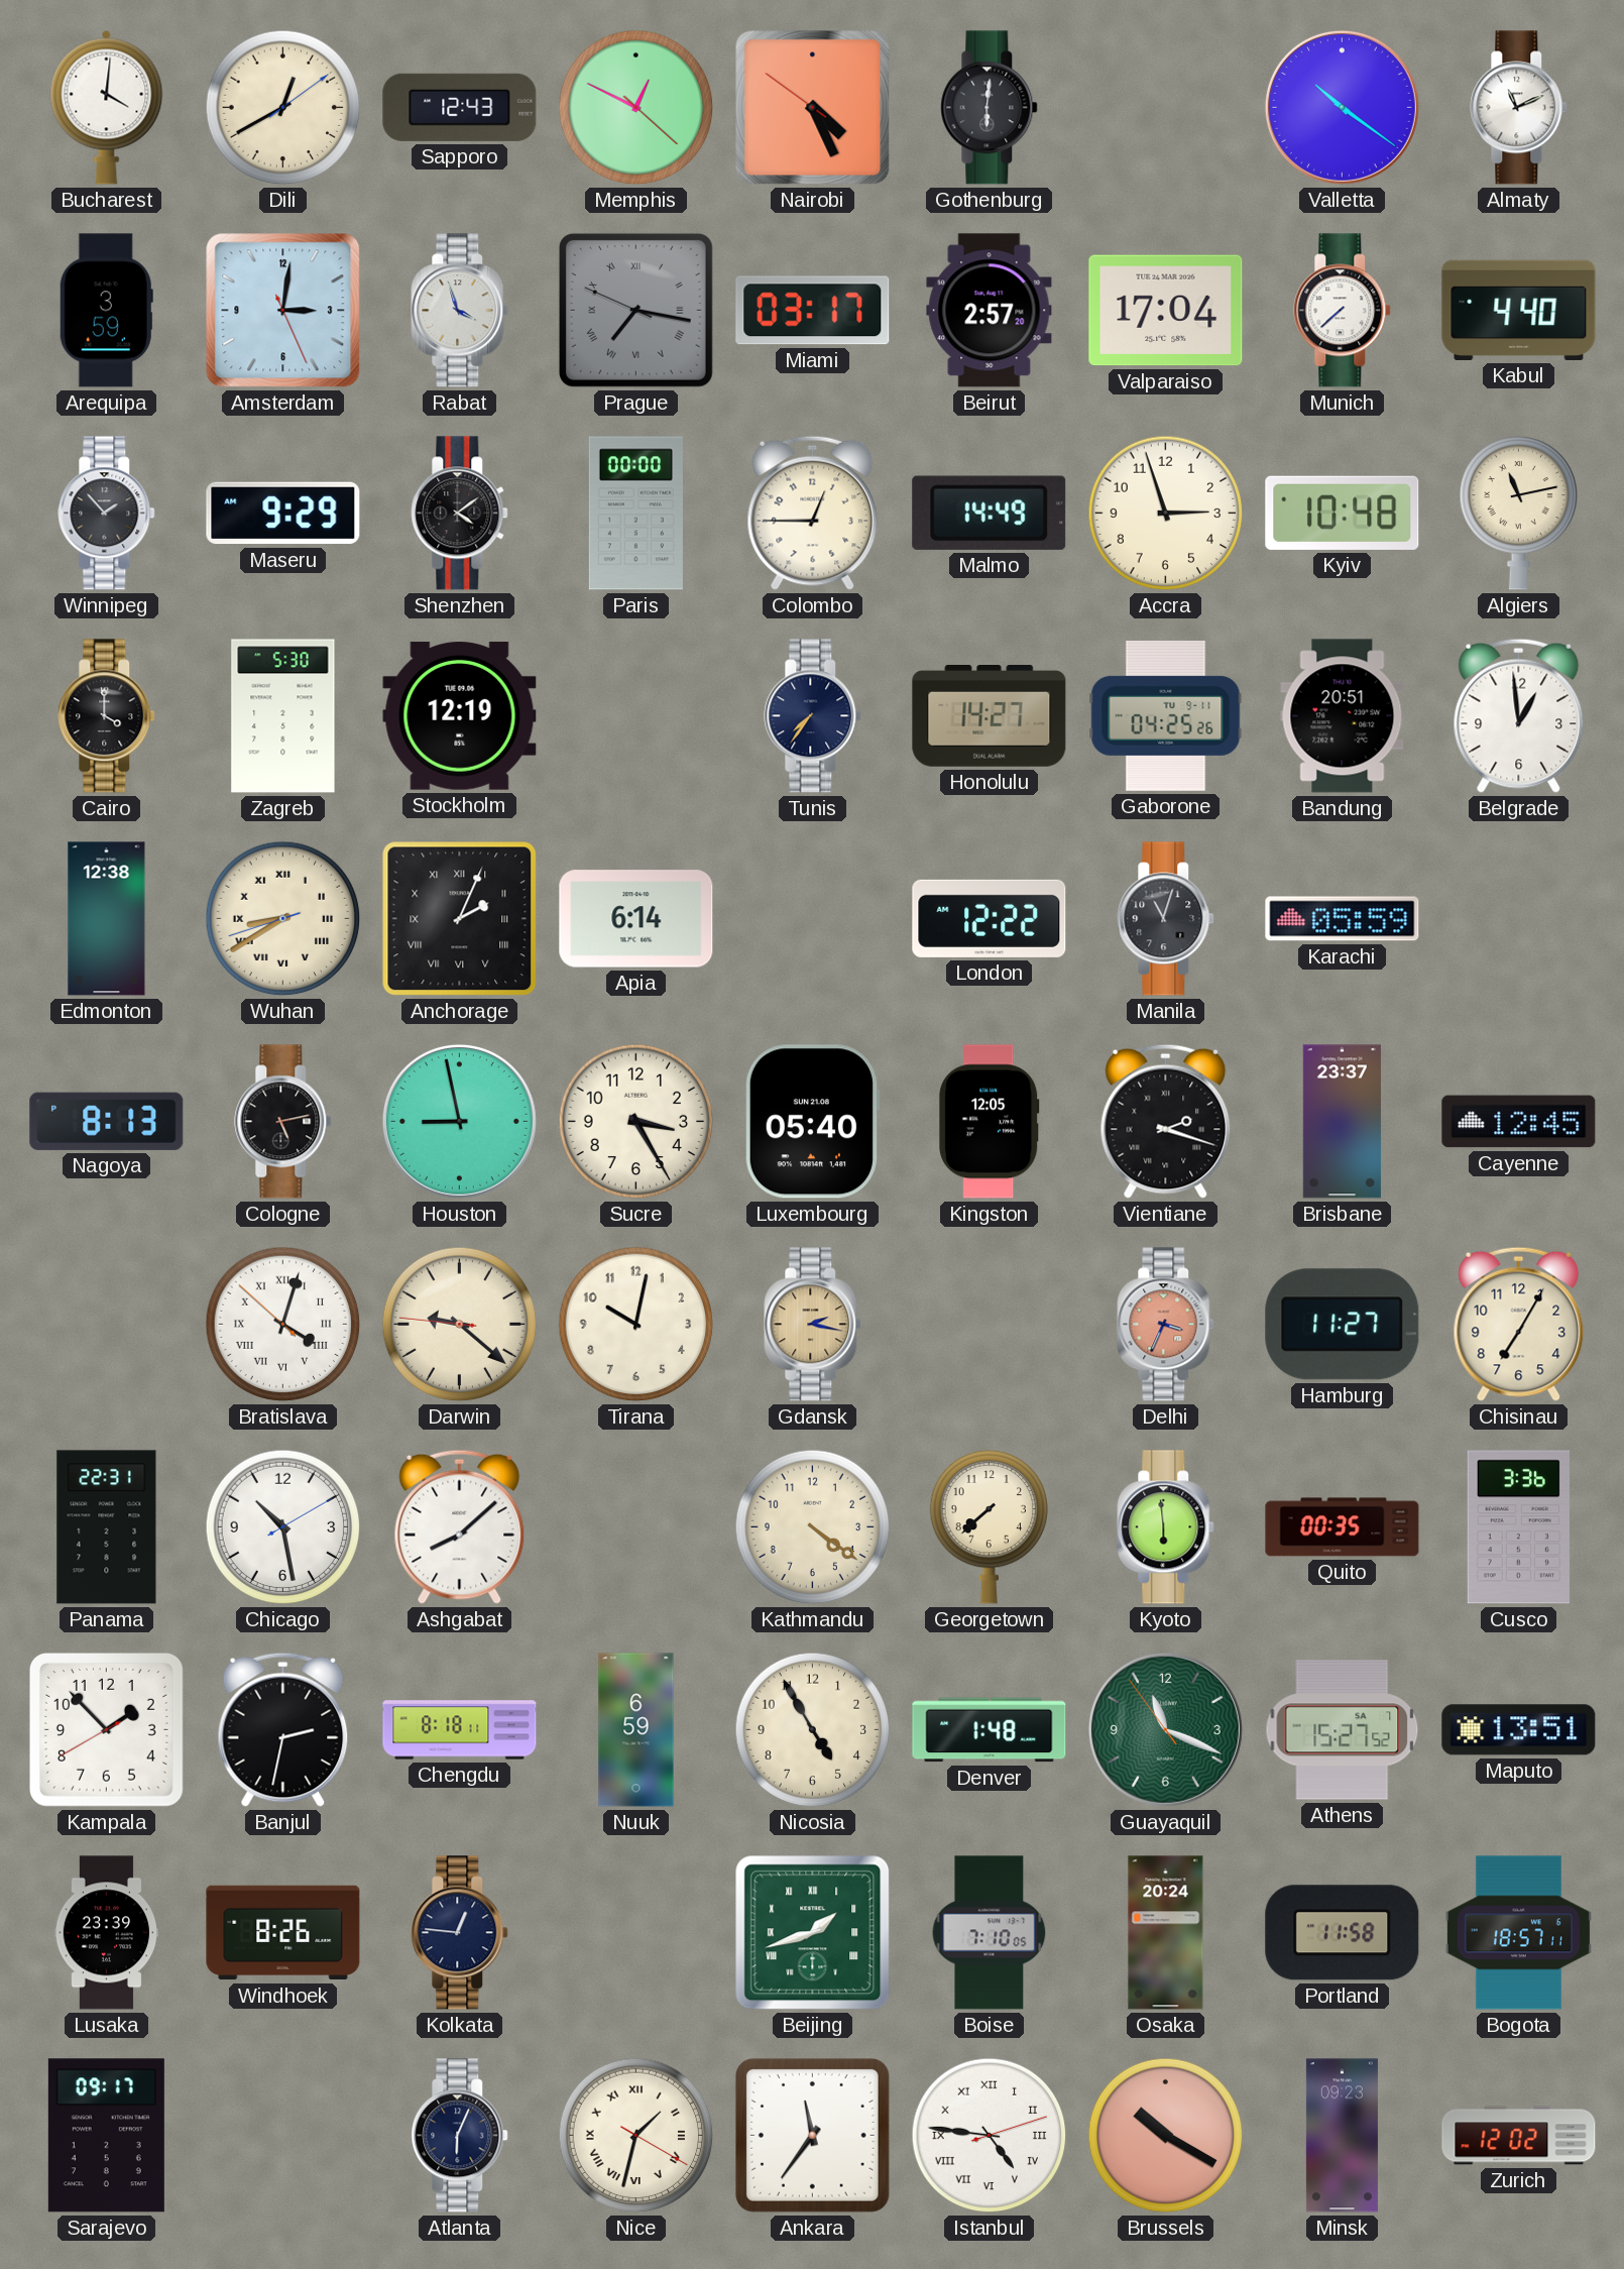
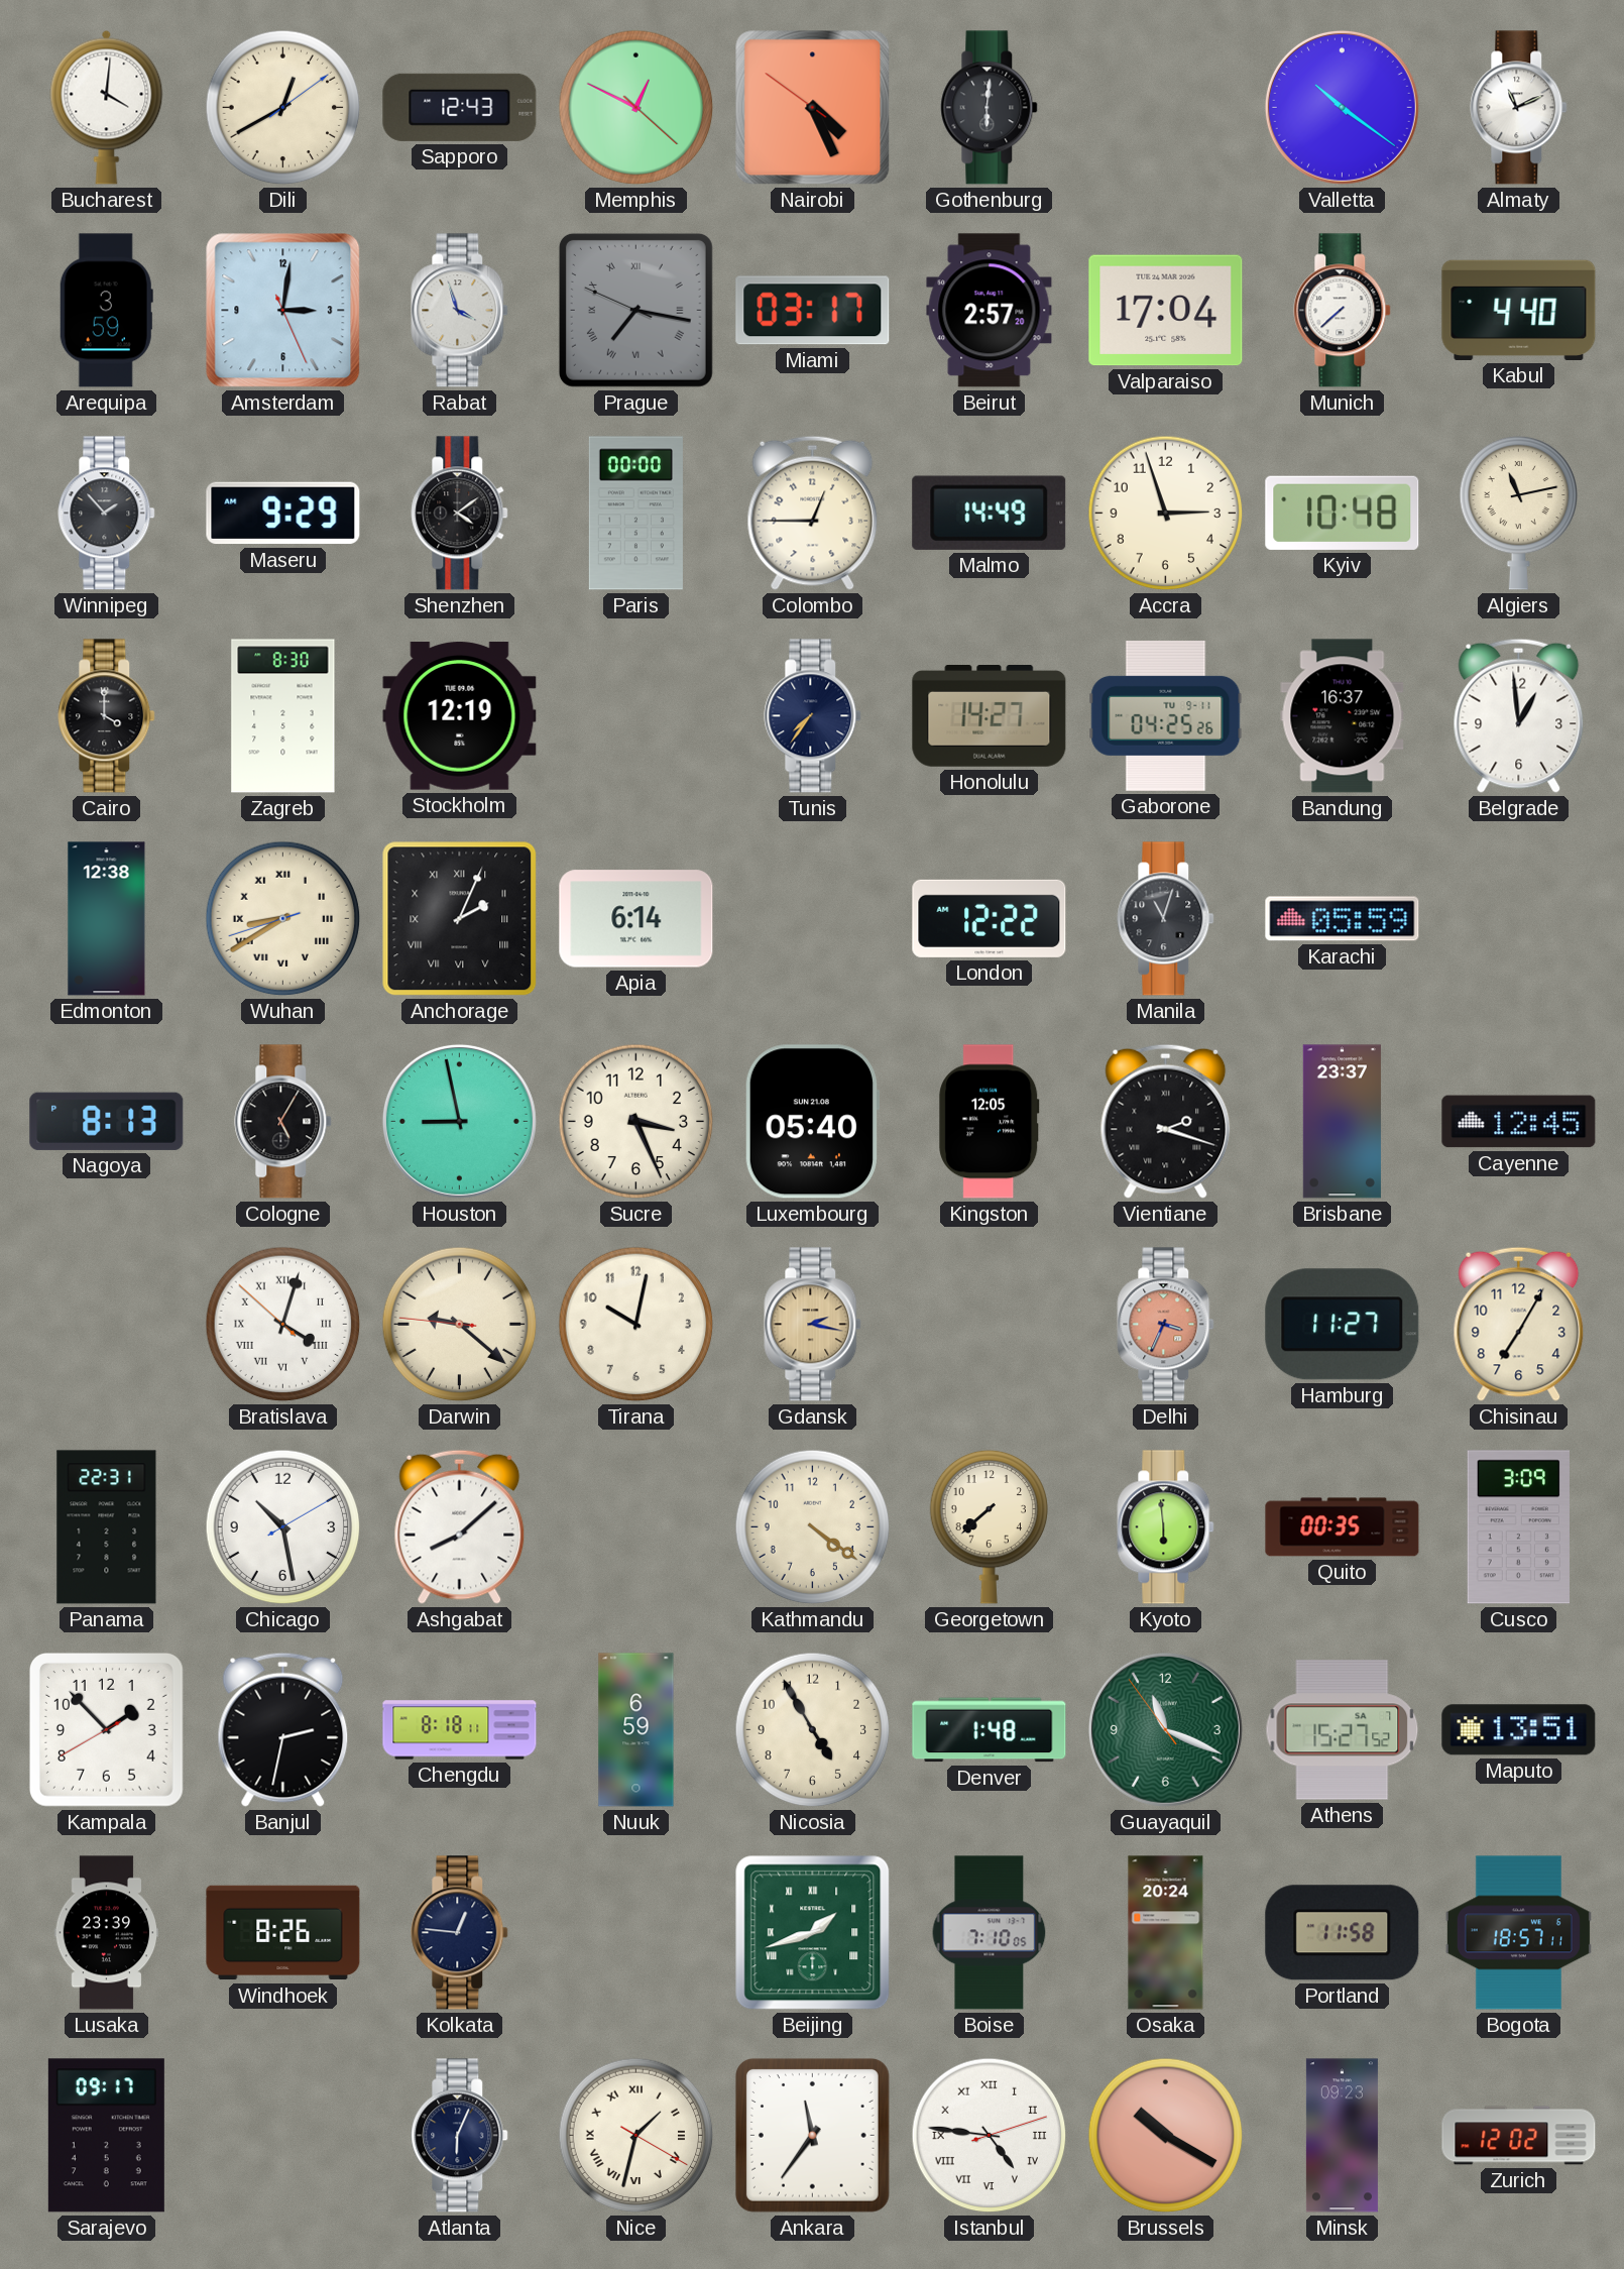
Zagreb: 5:30 -> 8:30 (283, 716)
Bandung: 20:51 -> 16:37 (1343, 716)
Cologne: 5:13 -> 5:05 (283, 1122)
Sucre: 3:25 -> 3:26 (636, 1122)
Cusco: 3:36 -> 3:09 (1518, 1527)
